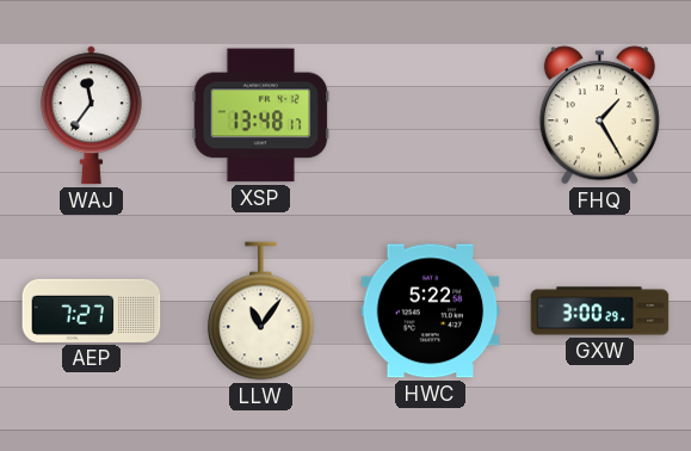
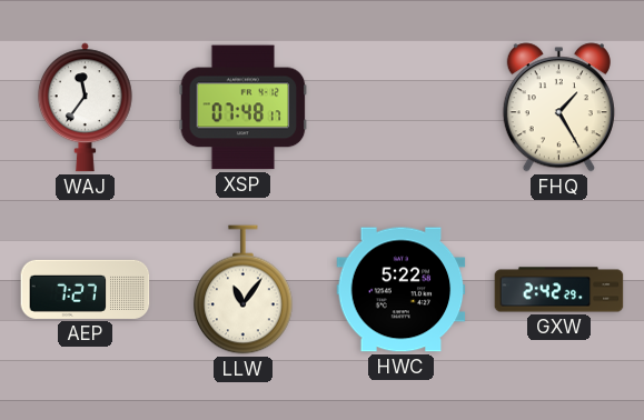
XSP: 13:48 -> 07:48 (244, 108)
GXW: 3:00 -> 2:42 (559, 290)
